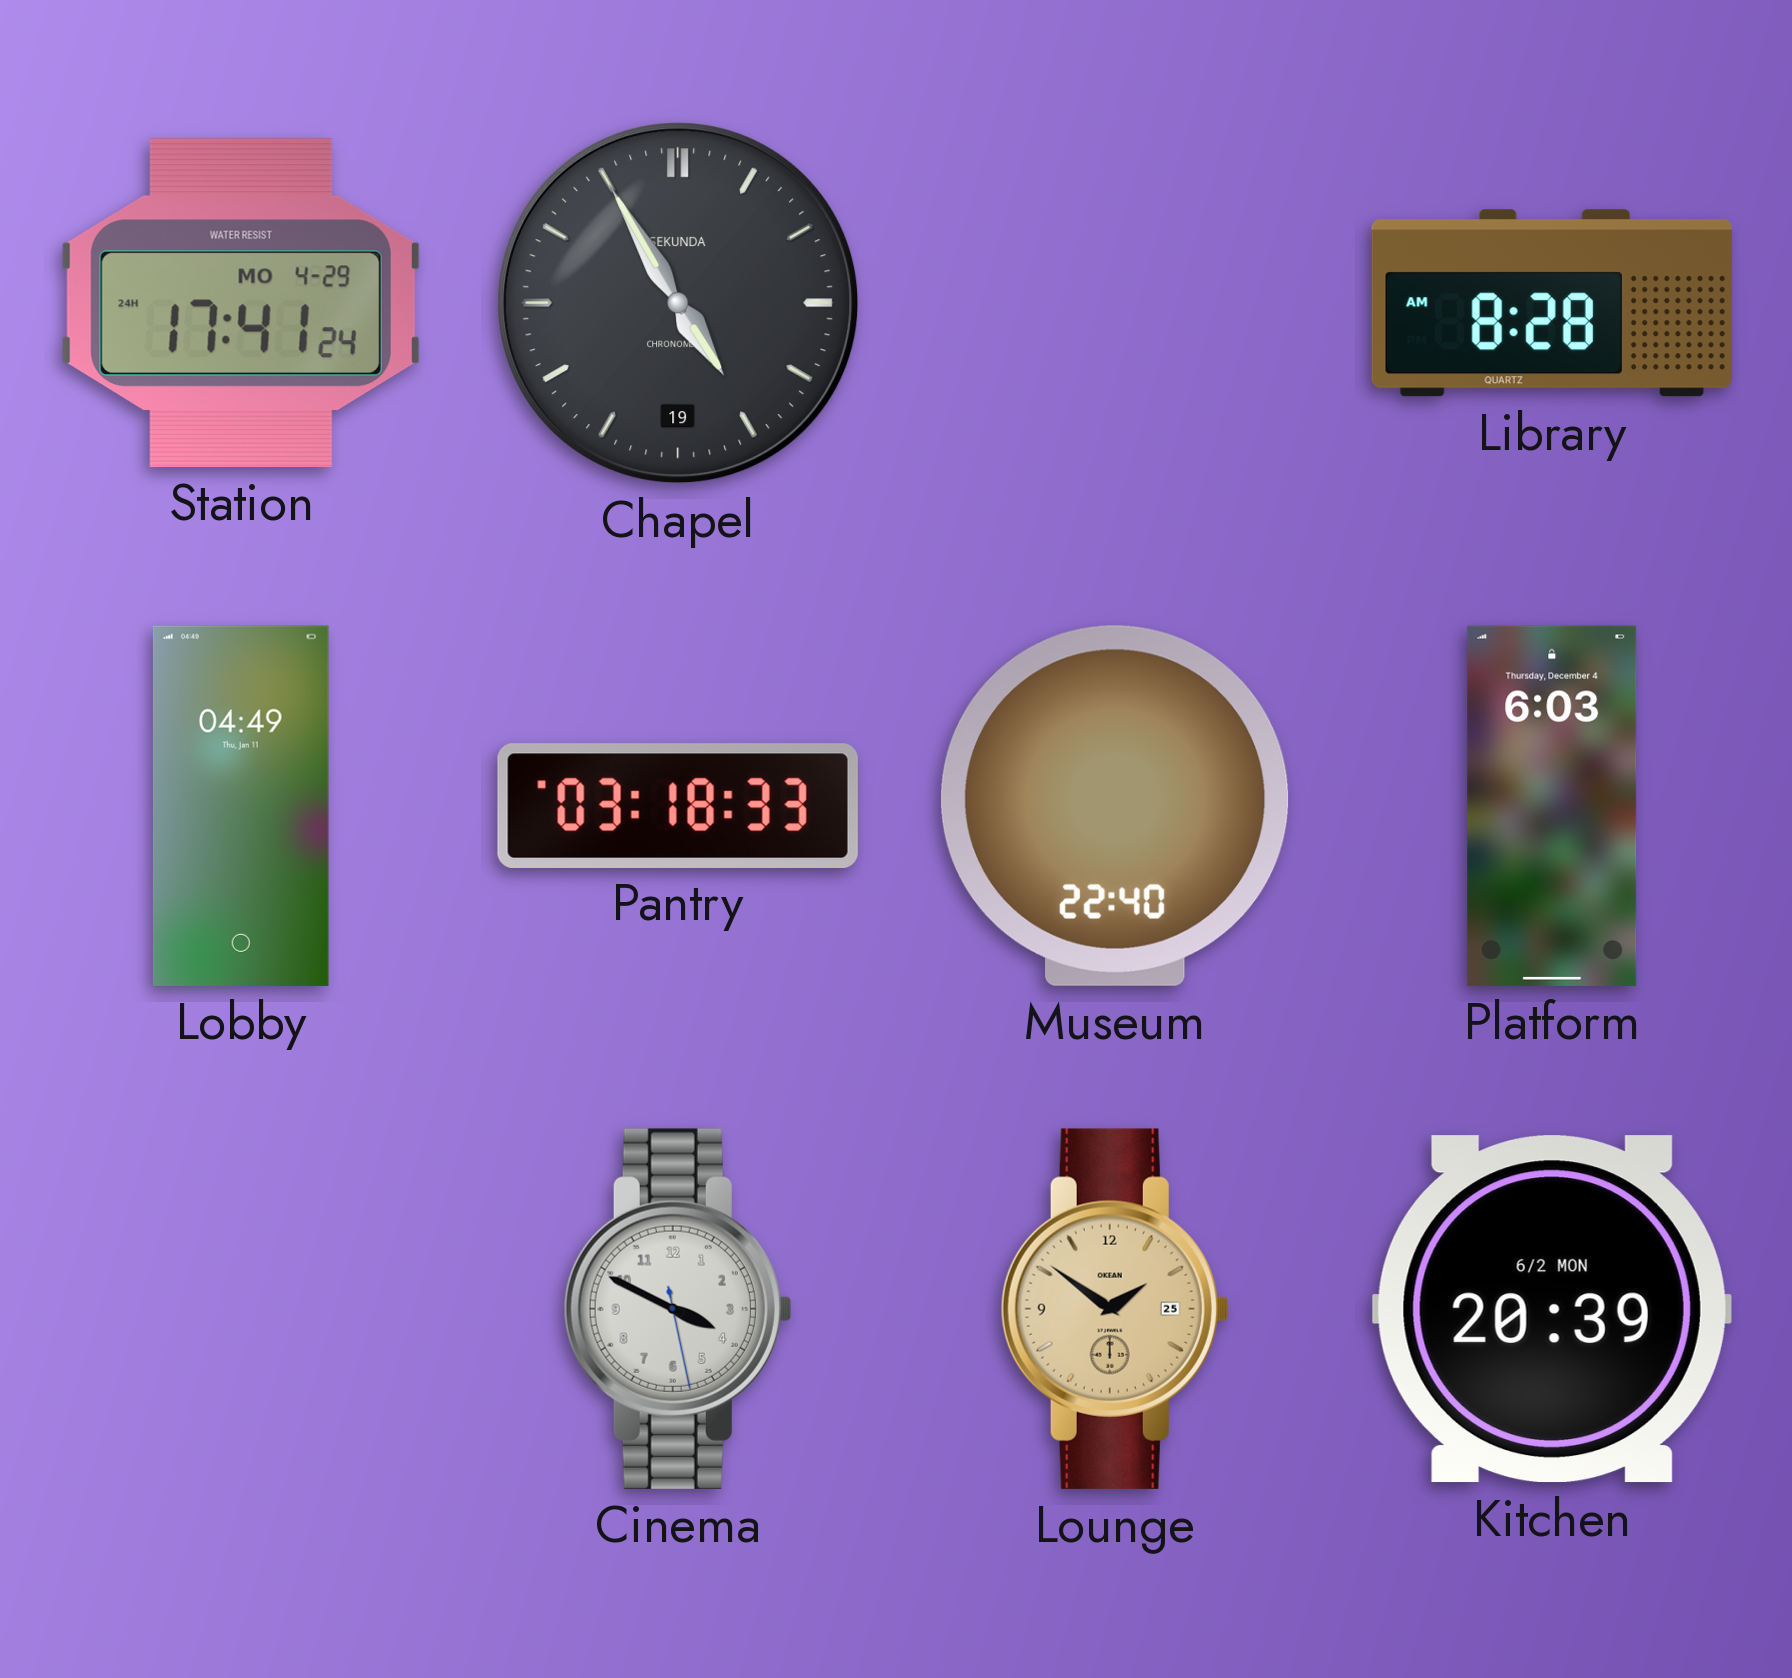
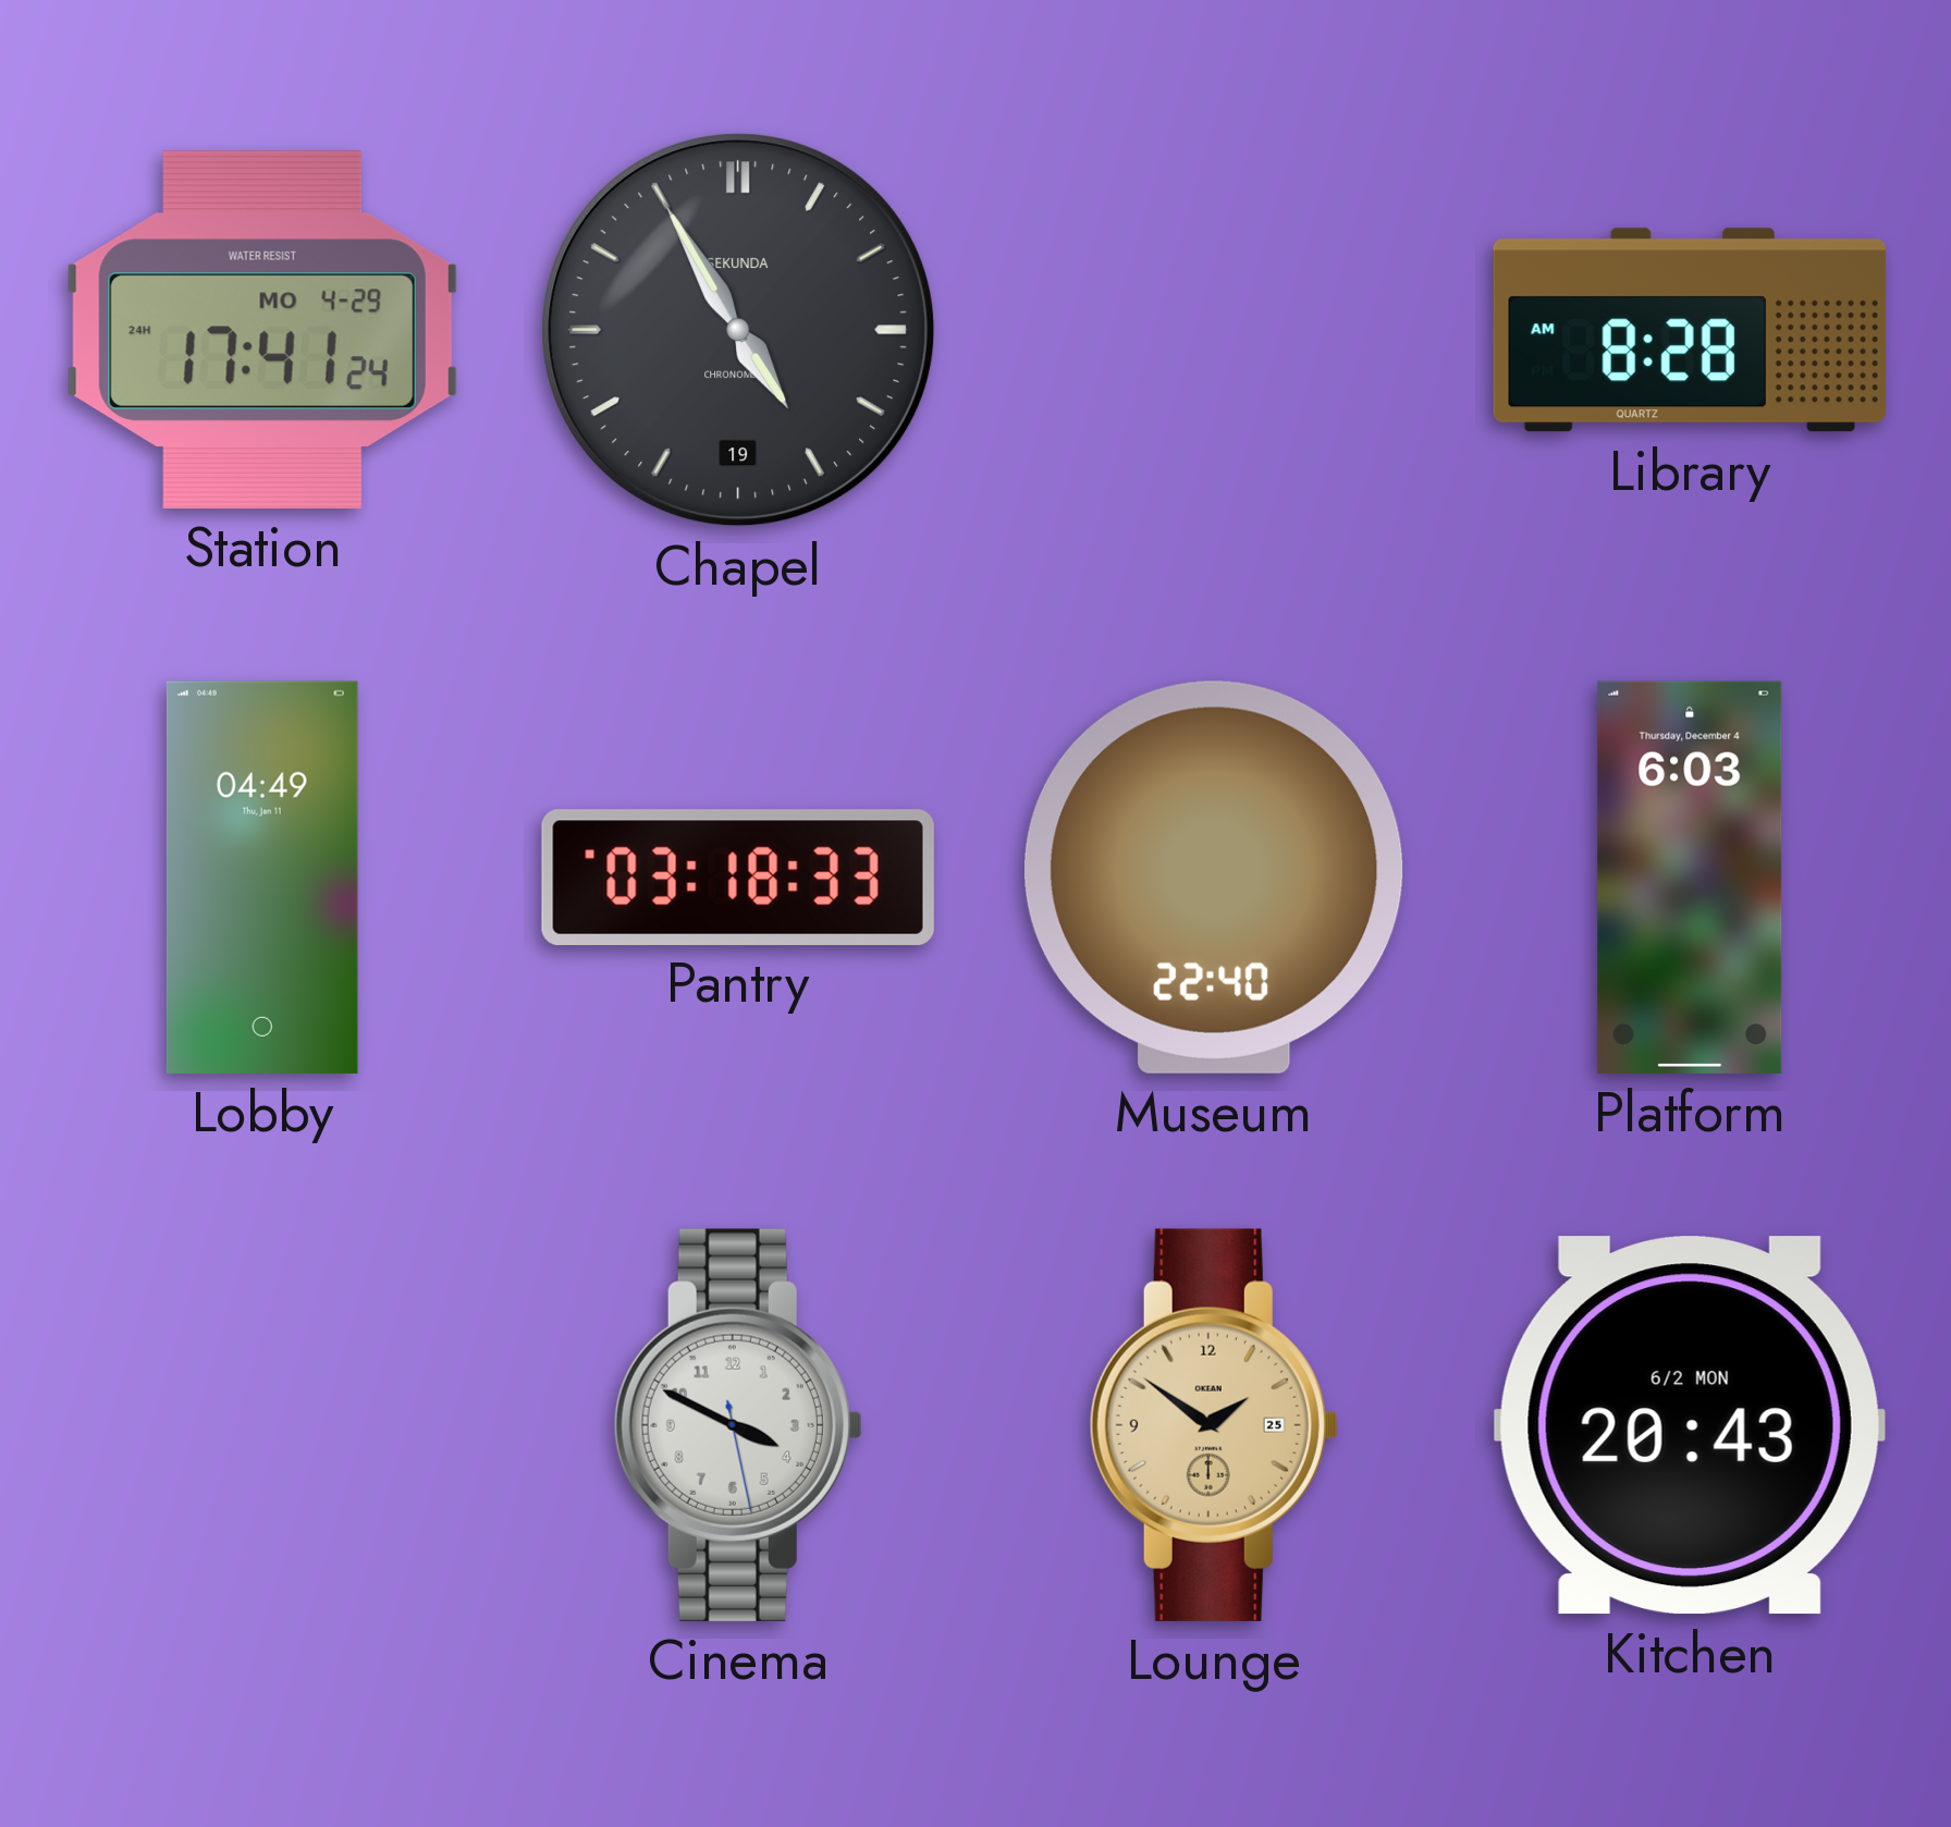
Kitchen: 20:39 -> 20:43 (1690, 1425)
